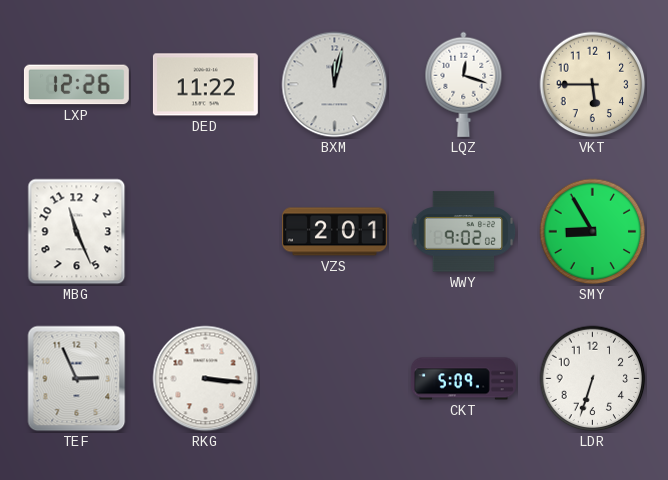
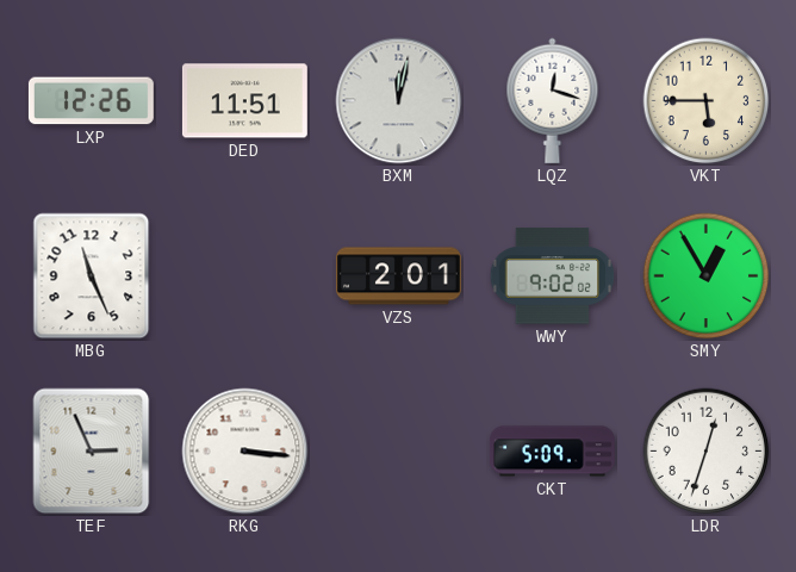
DED: 11:22 -> 11:51 (244, 101)
SMY: 8:55 -> 12:55 (707, 276)
LDR: 6:33 -> 12:33 (707, 452)
